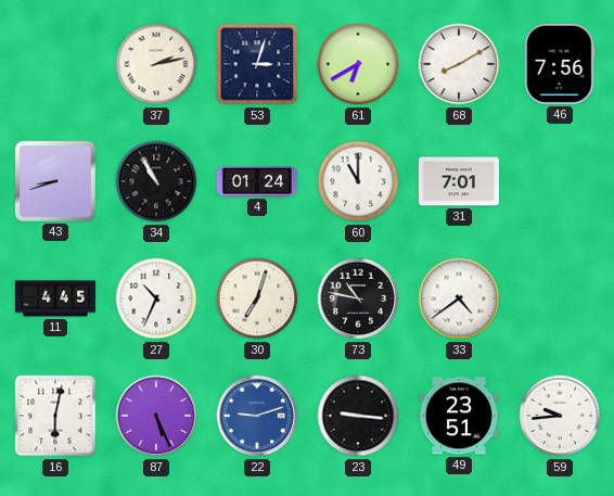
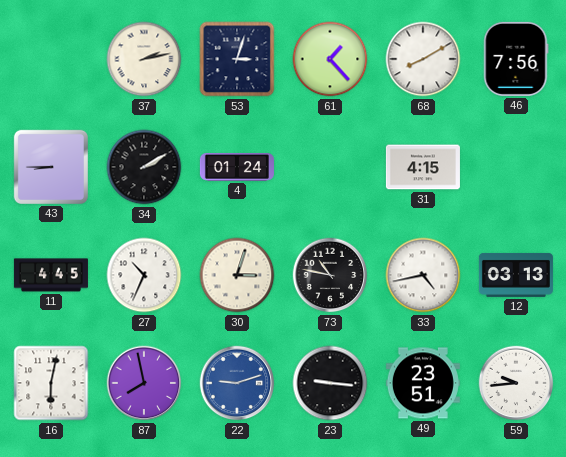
61: 6:40 -> 1:23 (330, 59)
43: 8:42 -> 8:45 (51, 167)
34: 10:55 -> 2:10 (144, 167)
60: 11:00 -> none (358, 181)
31: 7:01 -> 4:15 (423, 167)
30: 7:03 -> 3:03 (237, 275)
33: 4:39 -> 4:43 (423, 275)
12: none -> 03:13 (516, 275)
87: 5:26 -> 7:58 (144, 383)
